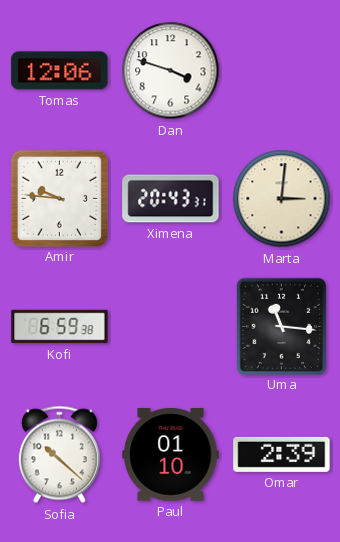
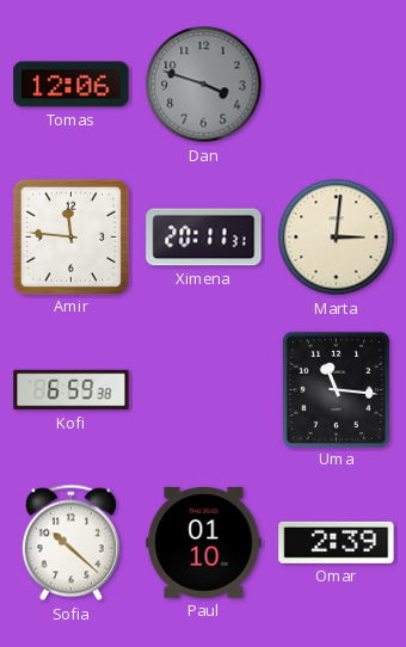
Dan dial: white -> grey (204, 85)
Amir: 9:46 -> 11:46 (70, 236)
Ximena: 20:43 -> 20:11 (204, 238)
